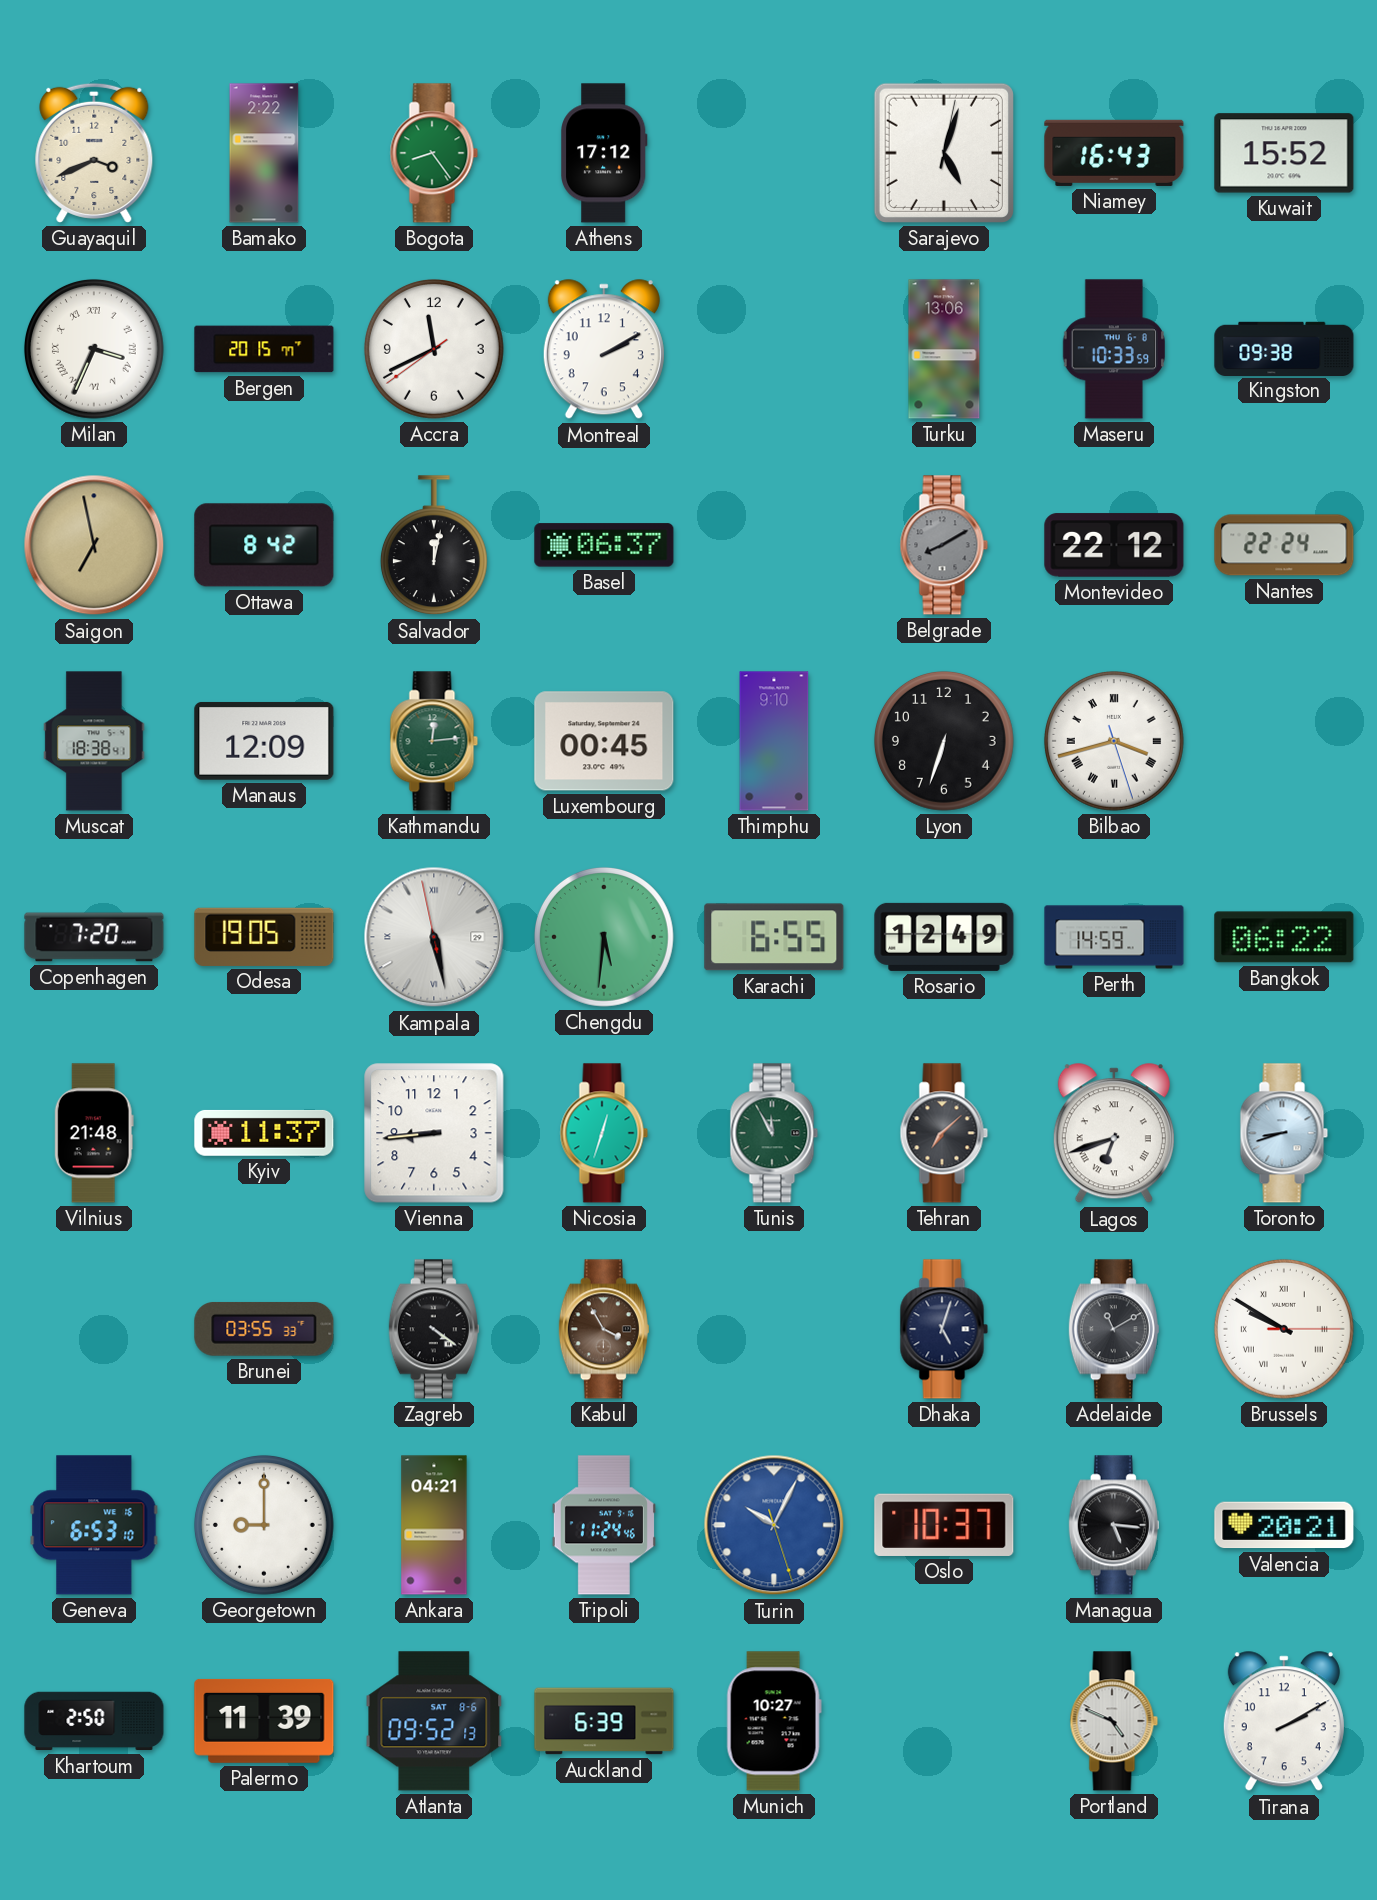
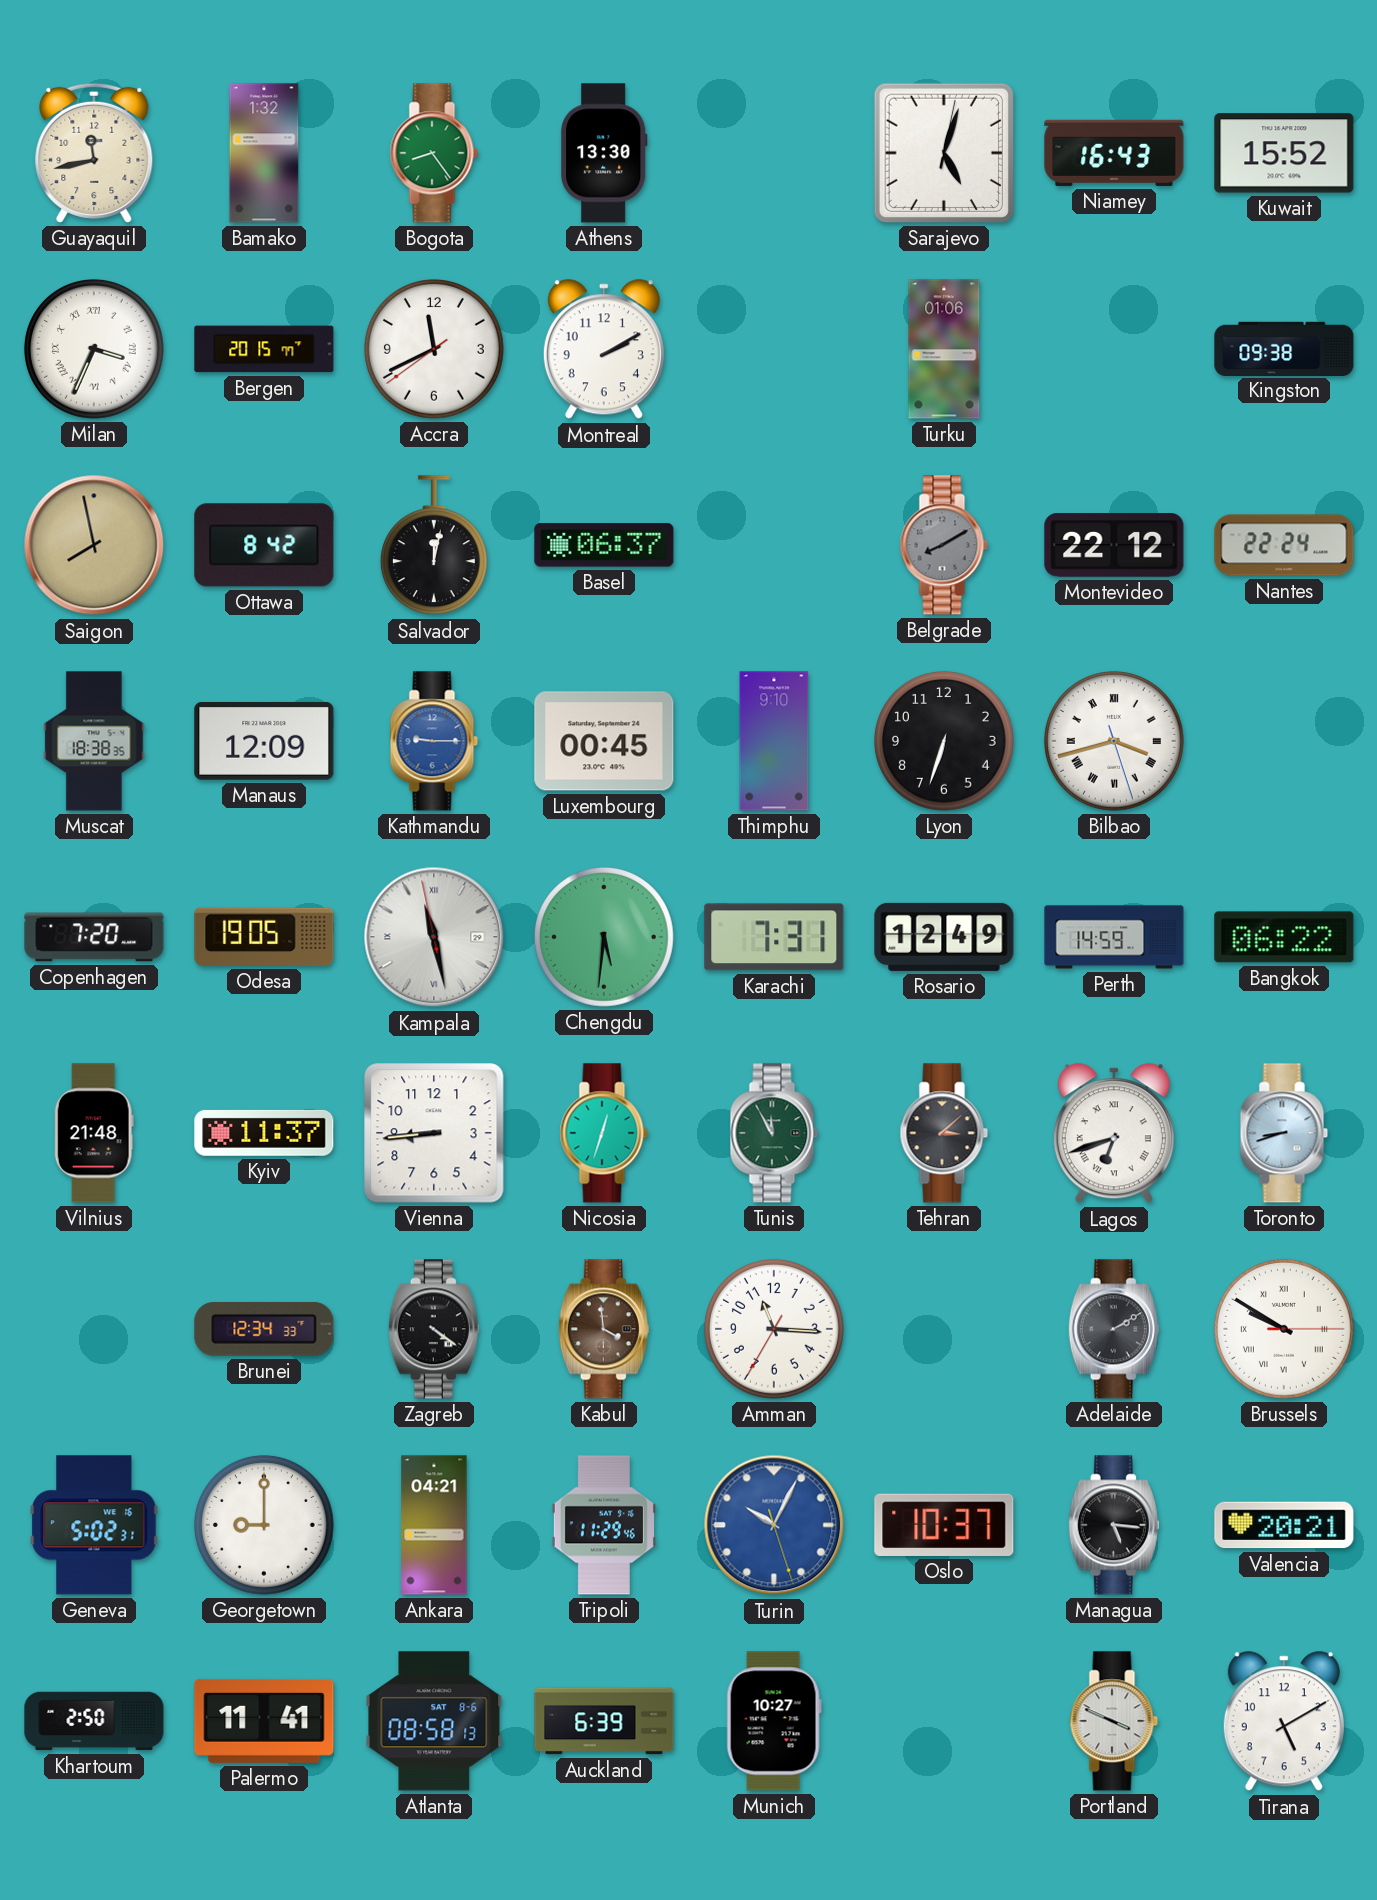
Guayaquil: 3:41 -> 11:43 (94, 153)
Bamako: 2:22 -> 1:32 (264, 153)
Athens: 17:12 -> 13:30 (605, 153)
Turku: 13:06 -> 01:06 (944, 349)
Maseru: 10:33 -> none (1113, 349)
Saigon: 6:58 -> 7:58 (94, 545)
Muscat: 18:38:41 -> 18:38:35 (94, 741)
Kathmandu: 12:14 -> 9:15 (434, 741)
Kathmandu dial: green -> blue (434, 741)
Kampala: 5:27 -> 11:27 (434, 937)
Karachi: 6:55 -> 7:31 (774, 937)
Tehran: 7:08 -> 3:08 (944, 1133)
Brunei: 03:55 -> 12:34 (264, 1329)
Kabul: 3:55 -> 3:59 (604, 1329)
Amman: none -> 11:15 (774, 1329)
Dhaka: 5:03 -> none (944, 1329)
Adelaide: 11:10 -> 2:10 (1114, 1329)
Geneva: 6:53 -> 5:02 (94, 1525)
Tripoli: 11:24 -> 11:29 (604, 1525)
Palermo: 11:39 -> 11:41 (264, 1721)
Atlanta: 09:52 -> 08:58 (434, 1721)
Portland: 4:49 -> 3:49 (1114, 1721)
Tirana: 2:10 -> 5:10 (1284, 1722)
